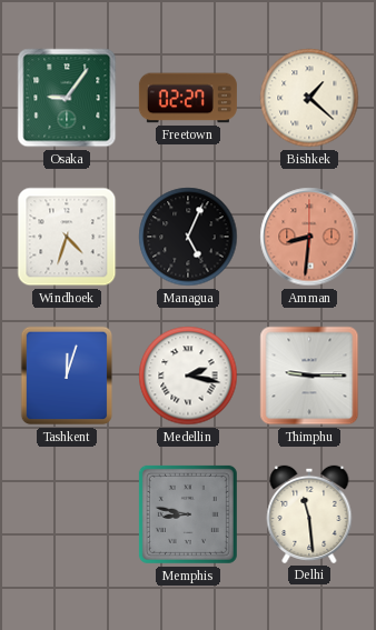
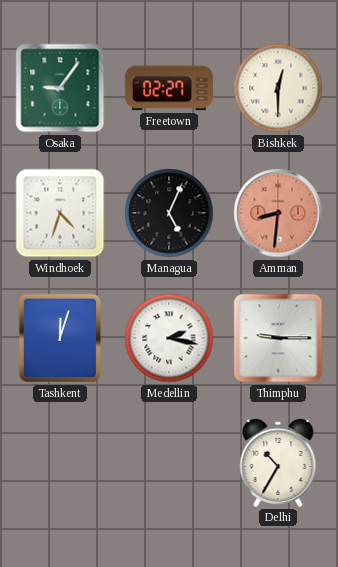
Bishkek: 1:22 -> 12:30 (278, 88)
Memphis: 8:47 -> none (188, 514)
Delhi: 11:29 -> 10:35 (278, 463)
